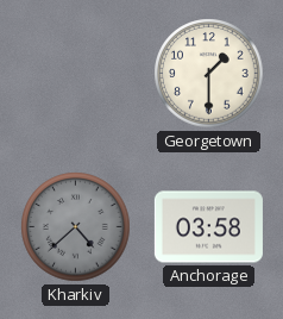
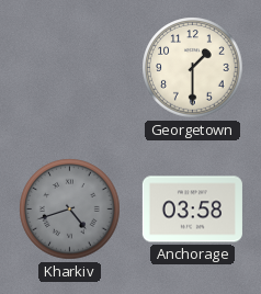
Kharkiv: 4:38 -> 4:42 (70, 210)
